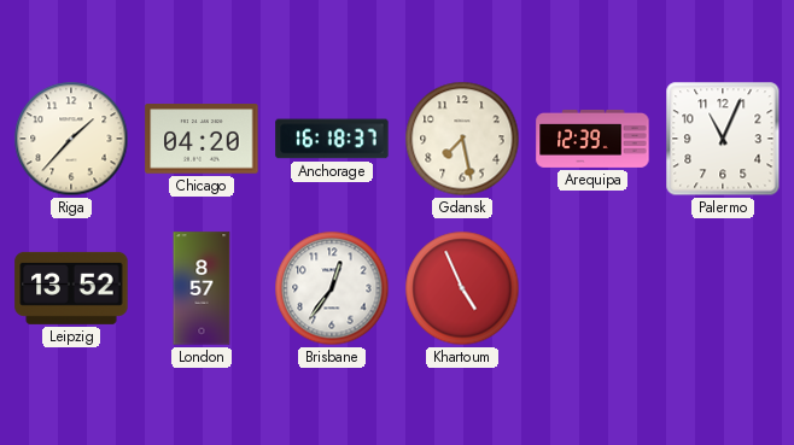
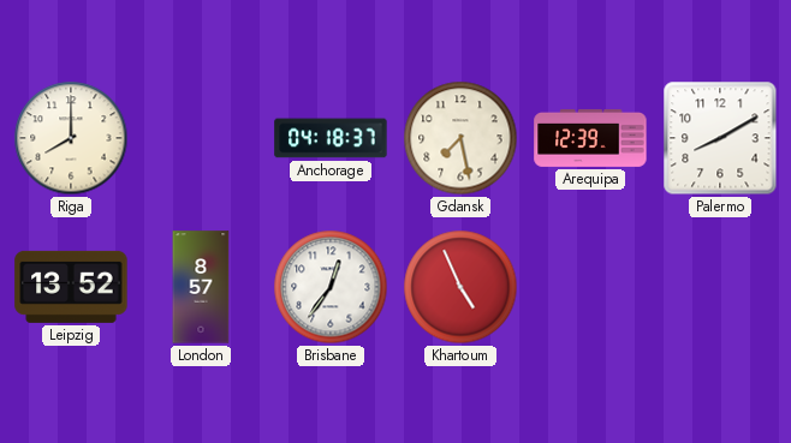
Riga: 1:37 -> 8:00 (71, 138)
Chicago: 04:20 -> none (202, 139)
Anchorage: 16:18 -> 04:18 (331, 138)
Palermo: 11:04 -> 8:10 (720, 138)
